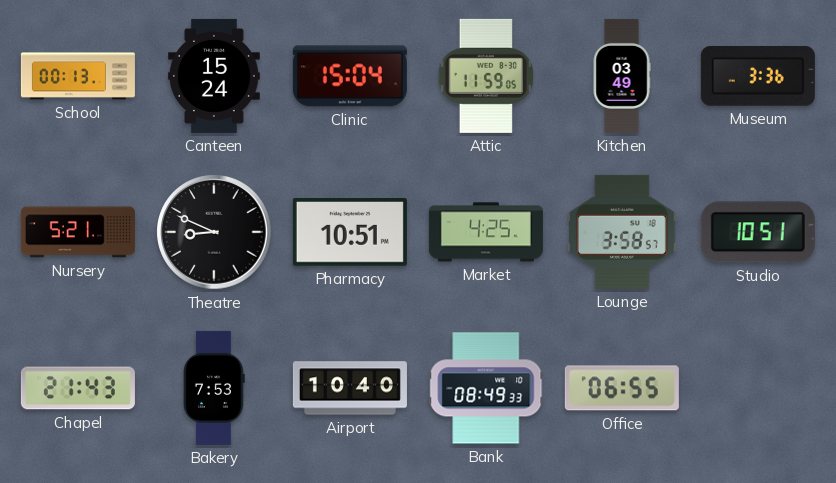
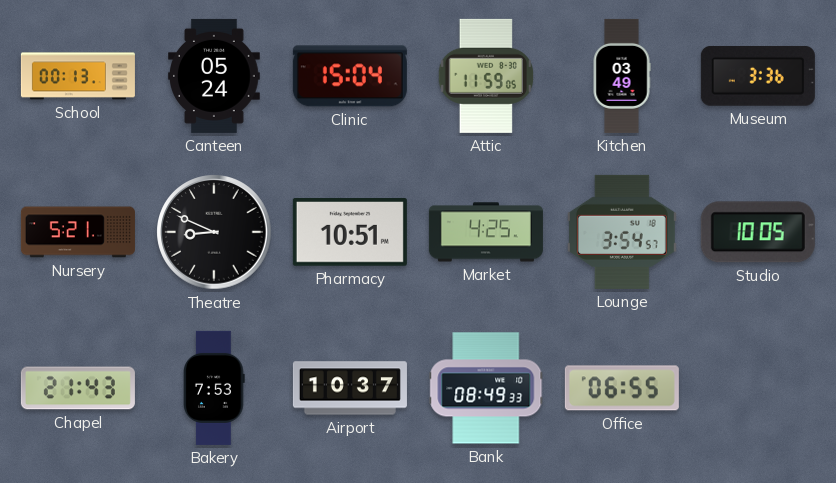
Canteen: 15:24 -> 05:24 (215, 76)
Lounge: 3:58 -> 3:54 (622, 232)
Studio: 10:51 -> 10:05 (758, 232)
Airport: 10:40 -> 10:37 (350, 388)
